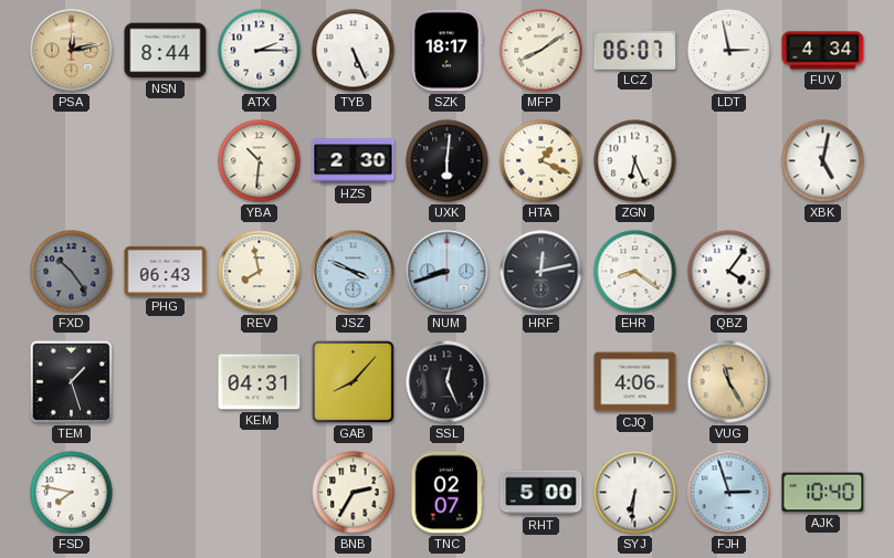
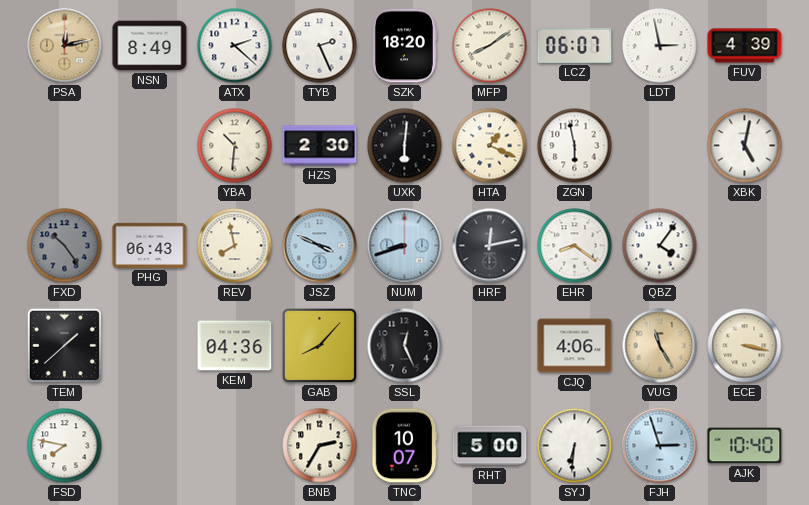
NSN: 8:44 -> 8:49 (150, 46)
ATX: 2:15 -> 2:22 (235, 46)
TYB: 5:26 -> 2:26 (320, 46)
SZK: 18:17 -> 18:20 (404, 46)
FUV: 4:34 -> 4:39 (745, 46)
ZGN: 6:26 -> 5:58 (575, 146)
TEM: 1:27 -> 1:38 (64, 345)
KEM: 04:31 -> 04:36 (235, 346)
ECE: none -> 3:17 (745, 346)
TNC: 02:07 -> 10:07 (404, 446)
